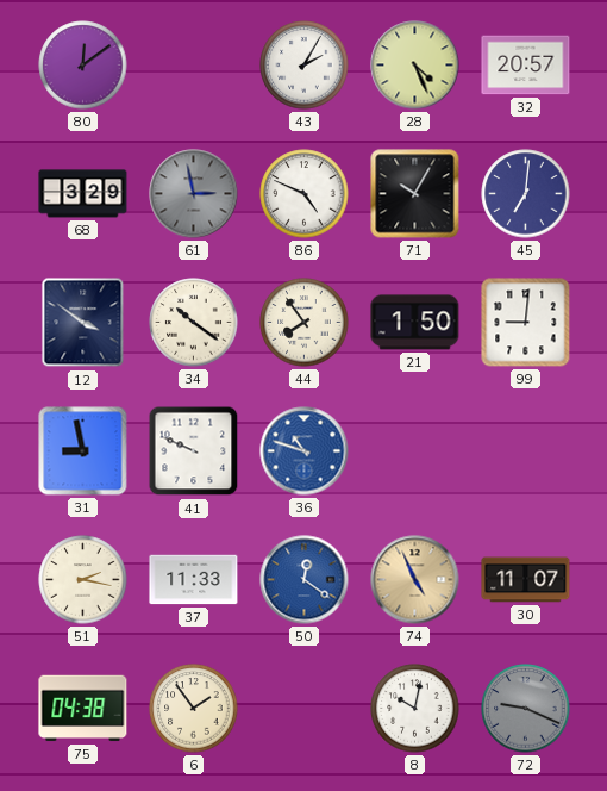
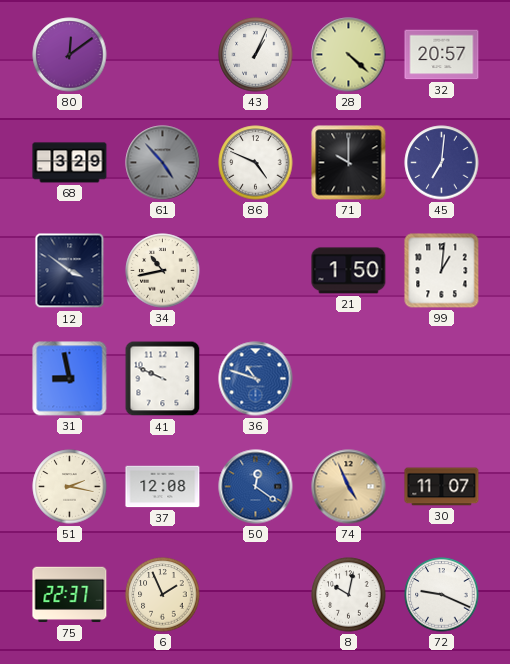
43: 2:05 -> 1:04 (256, 55)
28: 4:26 -> 4:22 (349, 55)
61: 2:58 -> 4:53 (163, 163)
71: 10:05 -> 10:00 (349, 163)
34: 10:21 -> 10:43 (163, 271)
44: 7:54 -> none (305, 323)
99: 9:01 -> 1:01 (442, 271)
37: 11:33 -> 12:08 (163, 487)
75: 04:38 -> 22:37 (70, 595)
6: 1:54 -> 1:56 (163, 595)
72 dial: grey -> white (442, 595)
